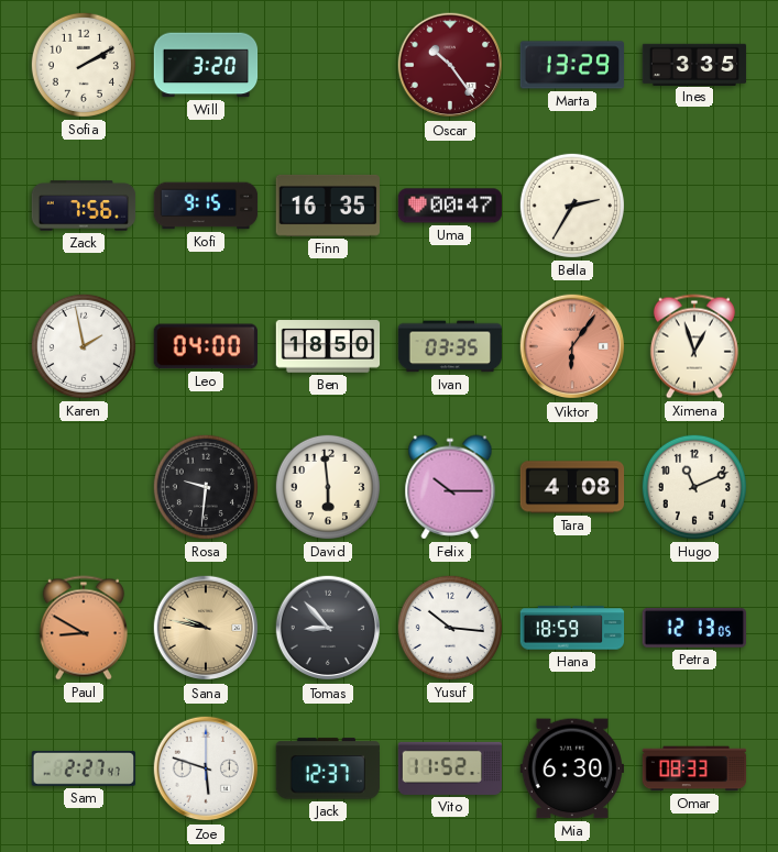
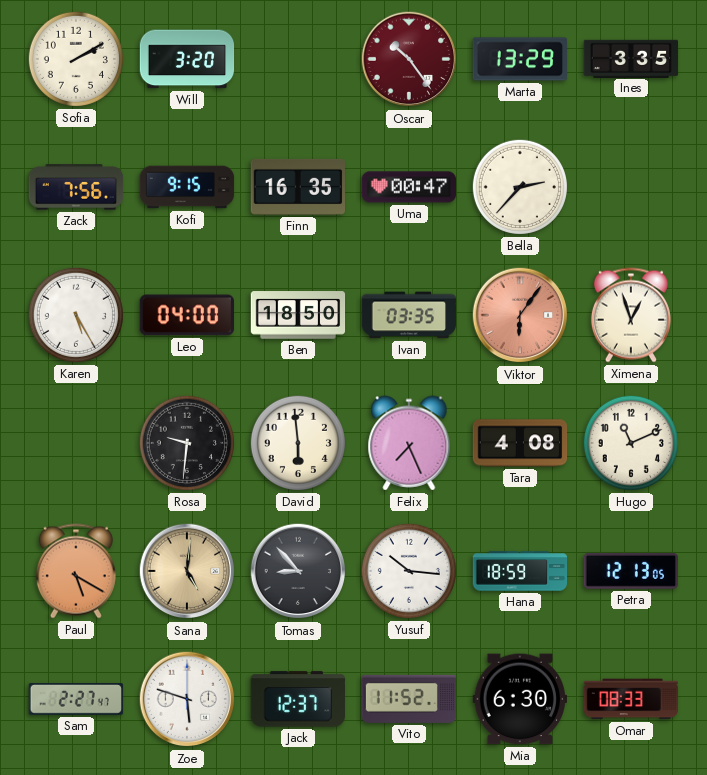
Bella: 2:35 -> 2:37 (520, 187)
Karen: 1:58 -> 5:25 (76, 315)
Felix: 10:15 -> 7:26 (409, 443)
Paul: 8:50 -> 5:20 (76, 571)
Sana: 9:47 -> 5:01 (187, 571)
